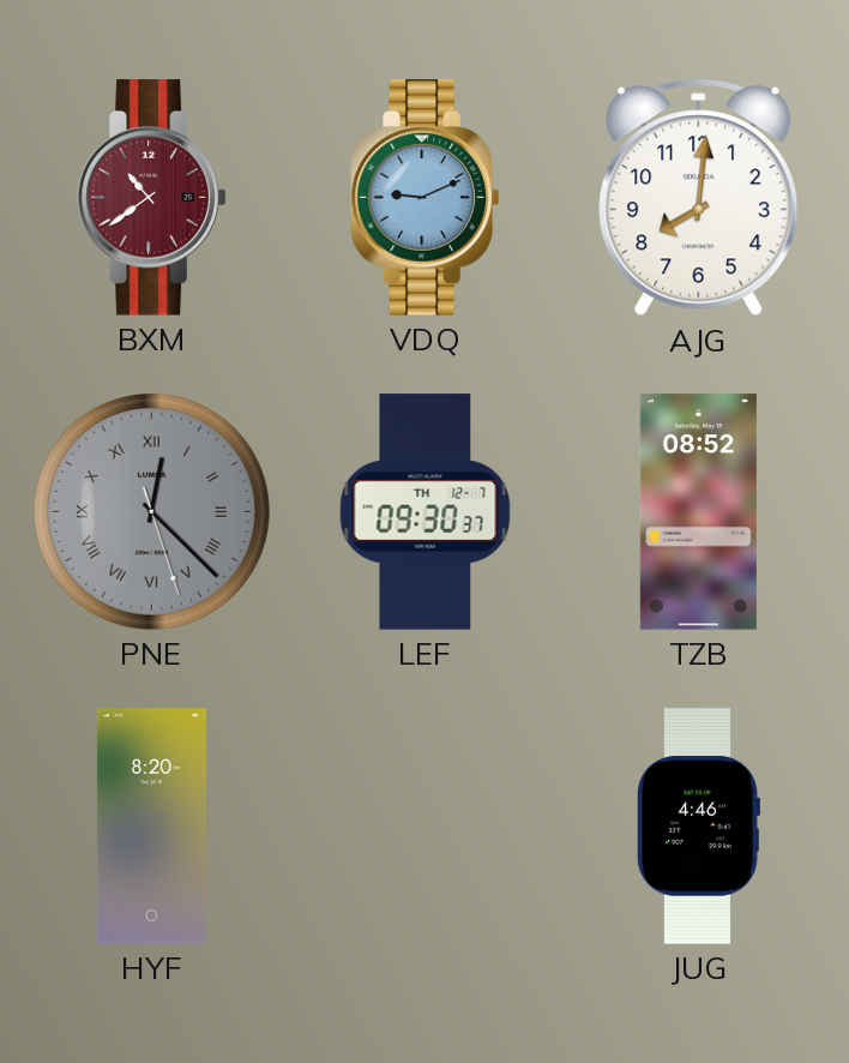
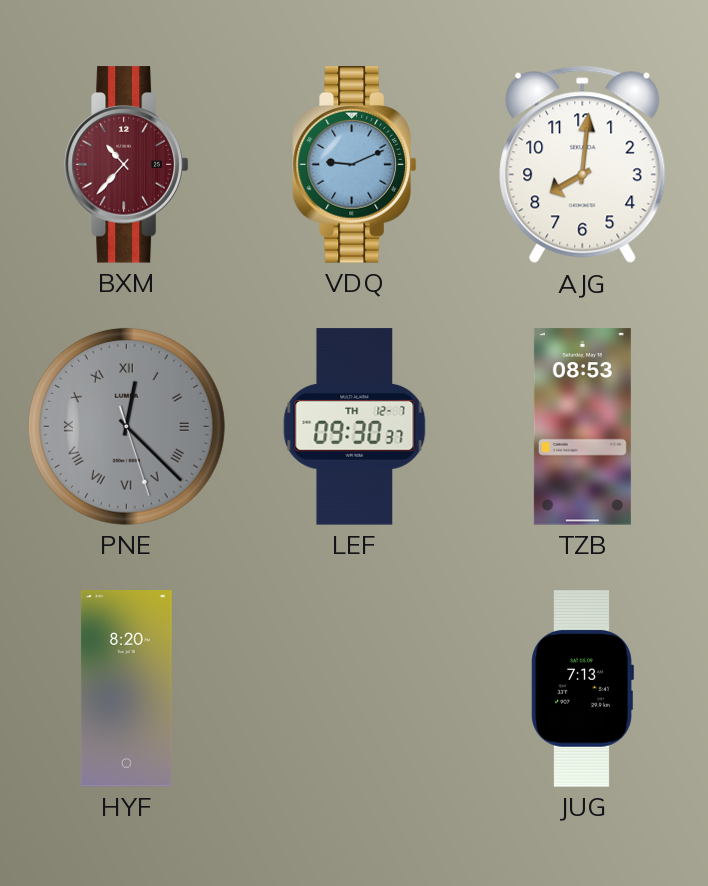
BXM: 10:39 -> 10:37 (127, 165)
TZB: 08:52 -> 08:53 (582, 427)
JUG: 4:46 -> 7:13 (582, 689)
